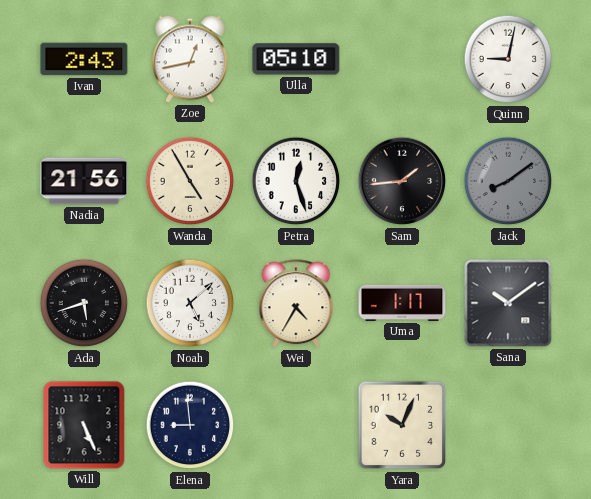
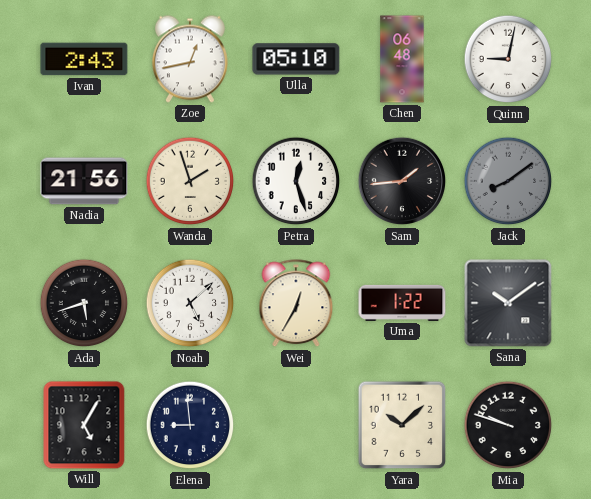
Chen: none -> 06:48 (402, 59)
Wanda: 4:55 -> 1:57 (190, 181)
Wei: 4:35 -> 12:35 (296, 304)
Uma: 1:17 -> 1:22 (402, 303)
Will: 5:26 -> 5:05 (84, 425)
Yara: 10:04 -> 10:08 (402, 425)
Mia: none -> 9:48 (508, 425)
